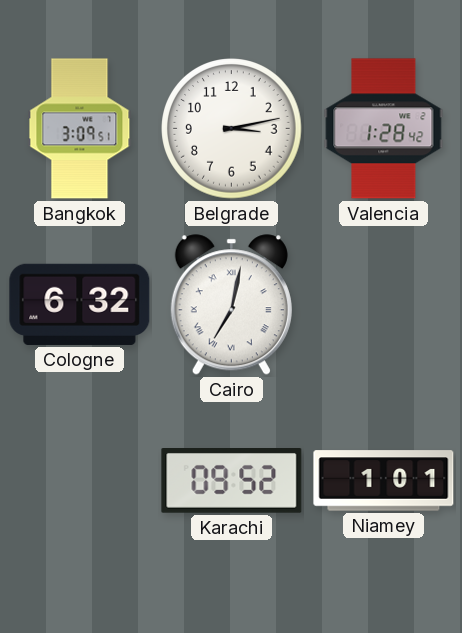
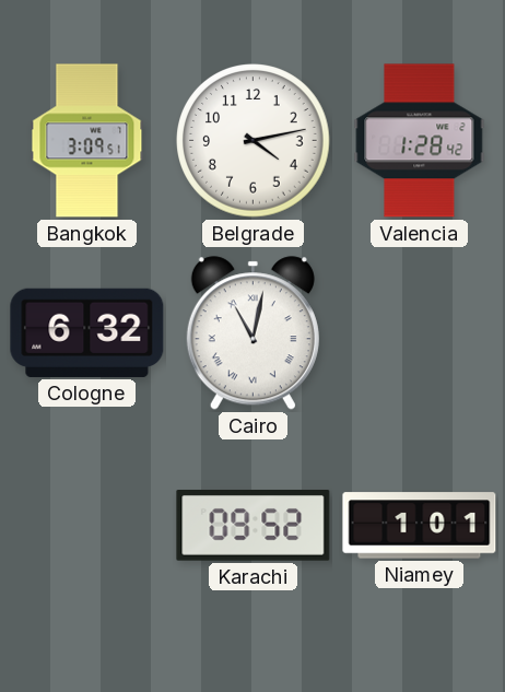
Belgrade: 3:13 -> 4:13 (254, 141)
Cairo: 7:02 -> 11:02 (252, 333)
